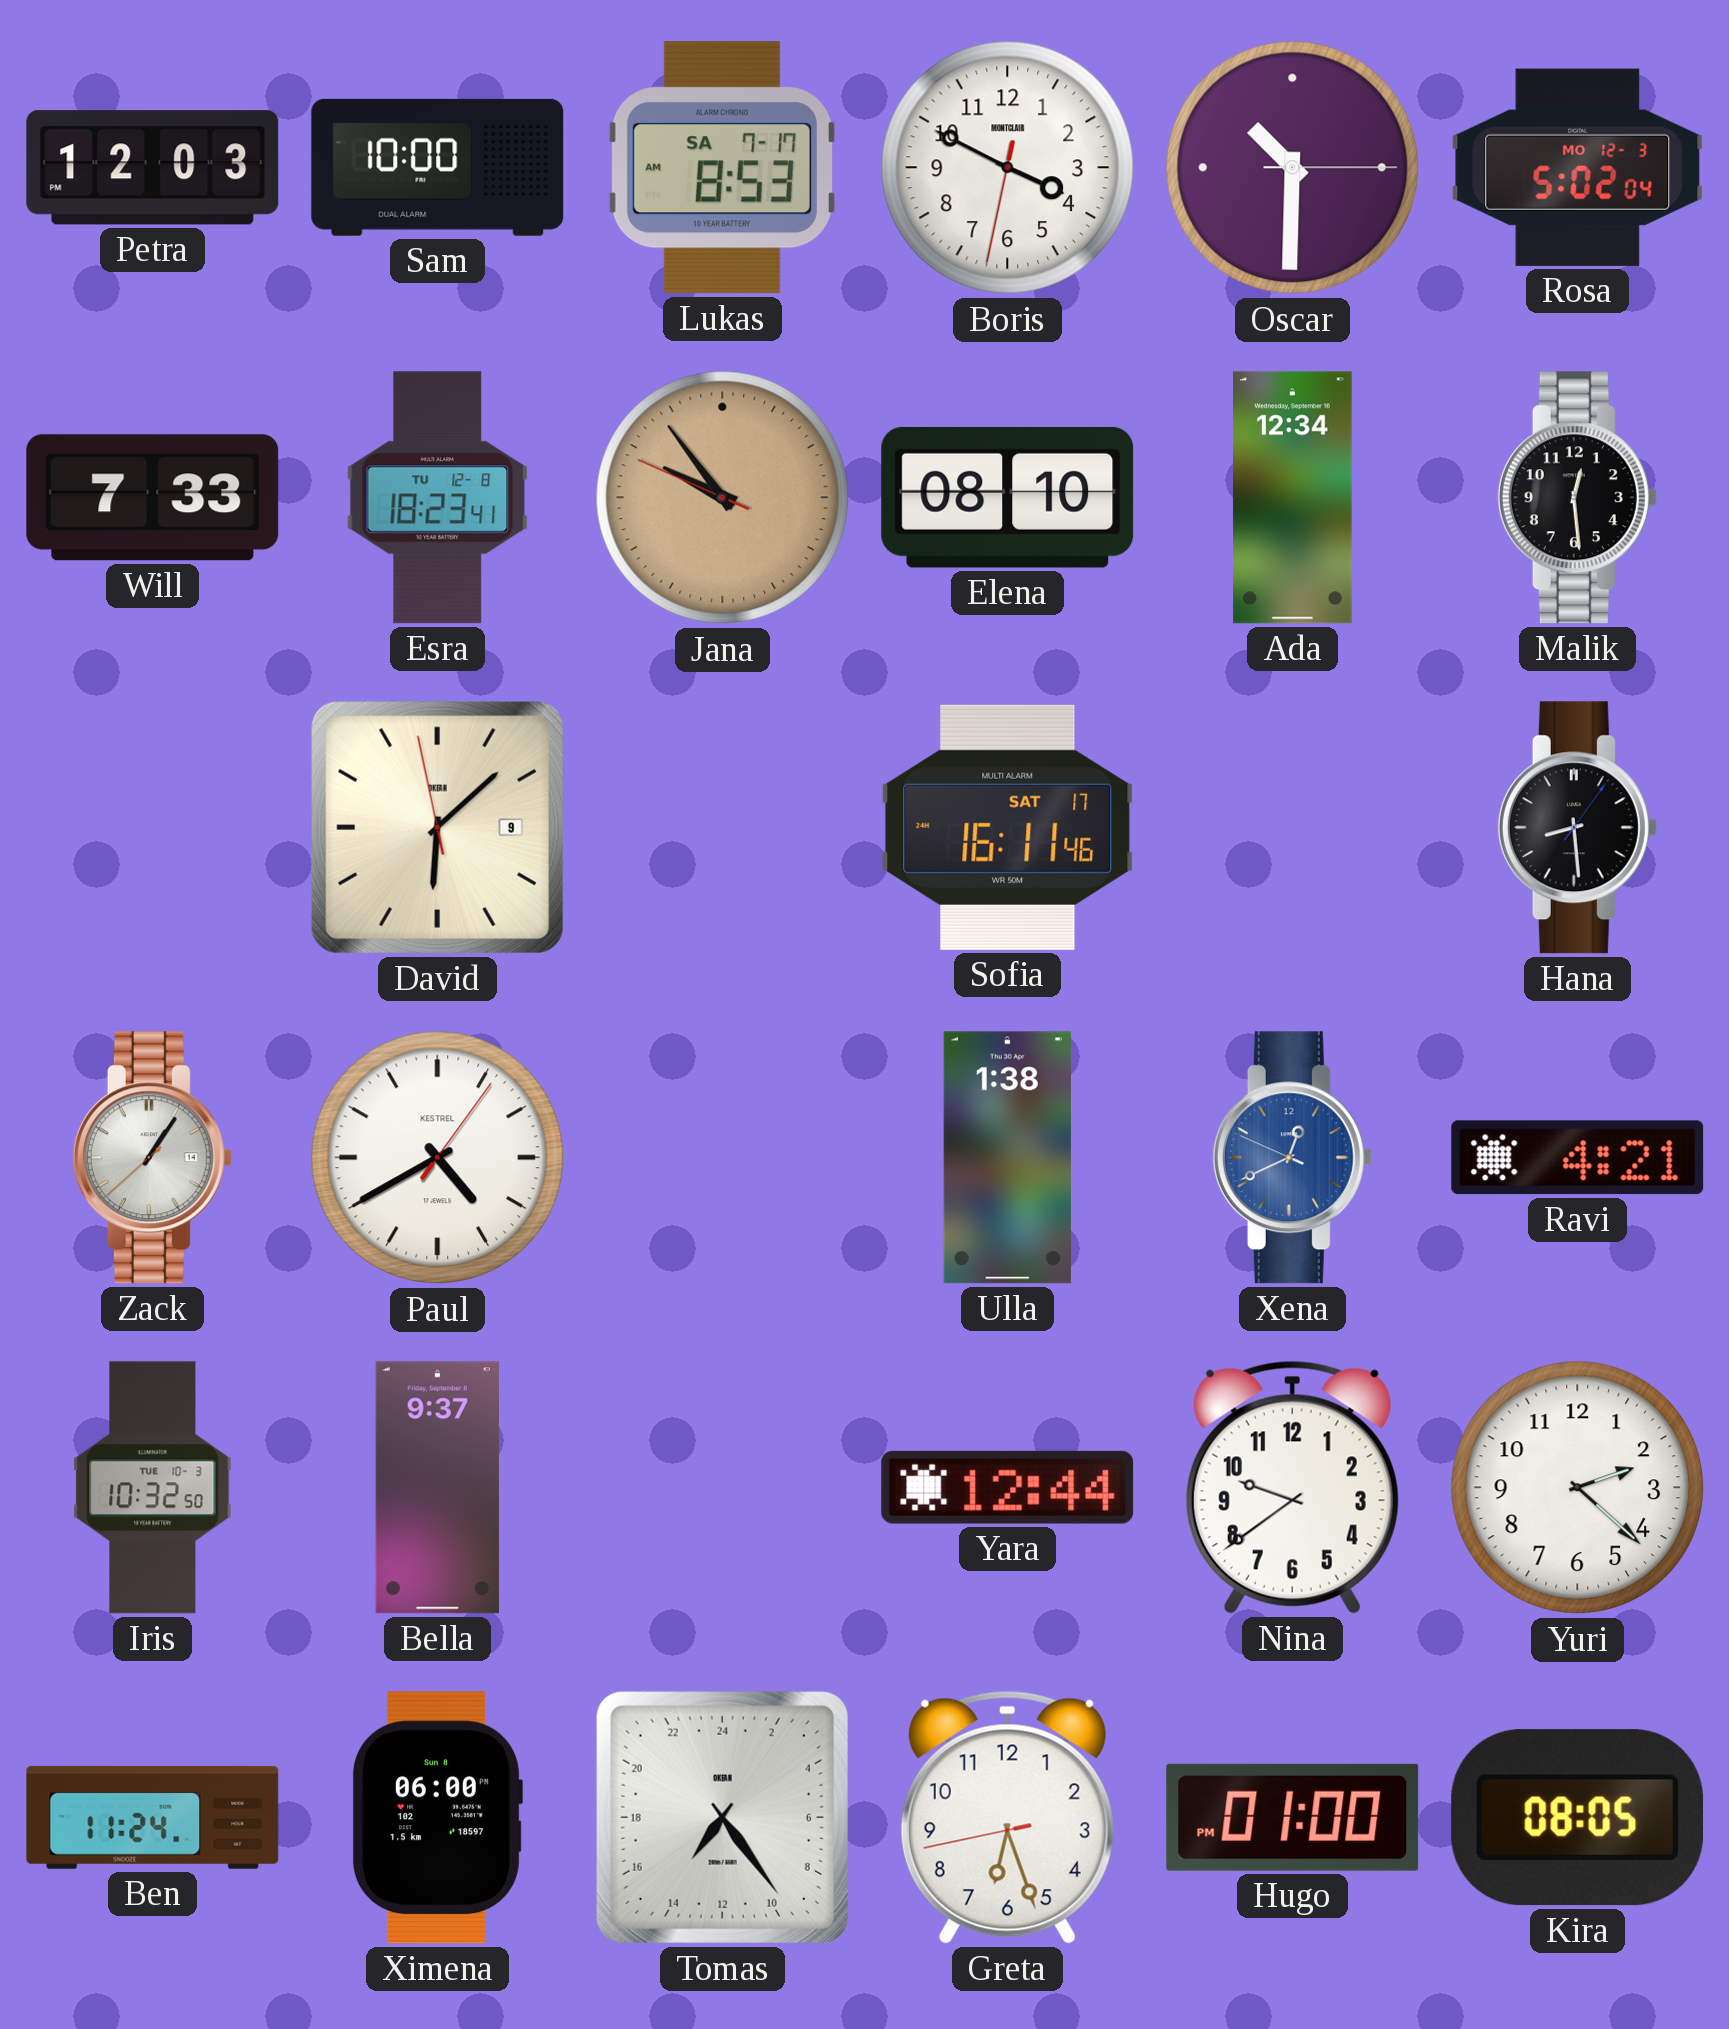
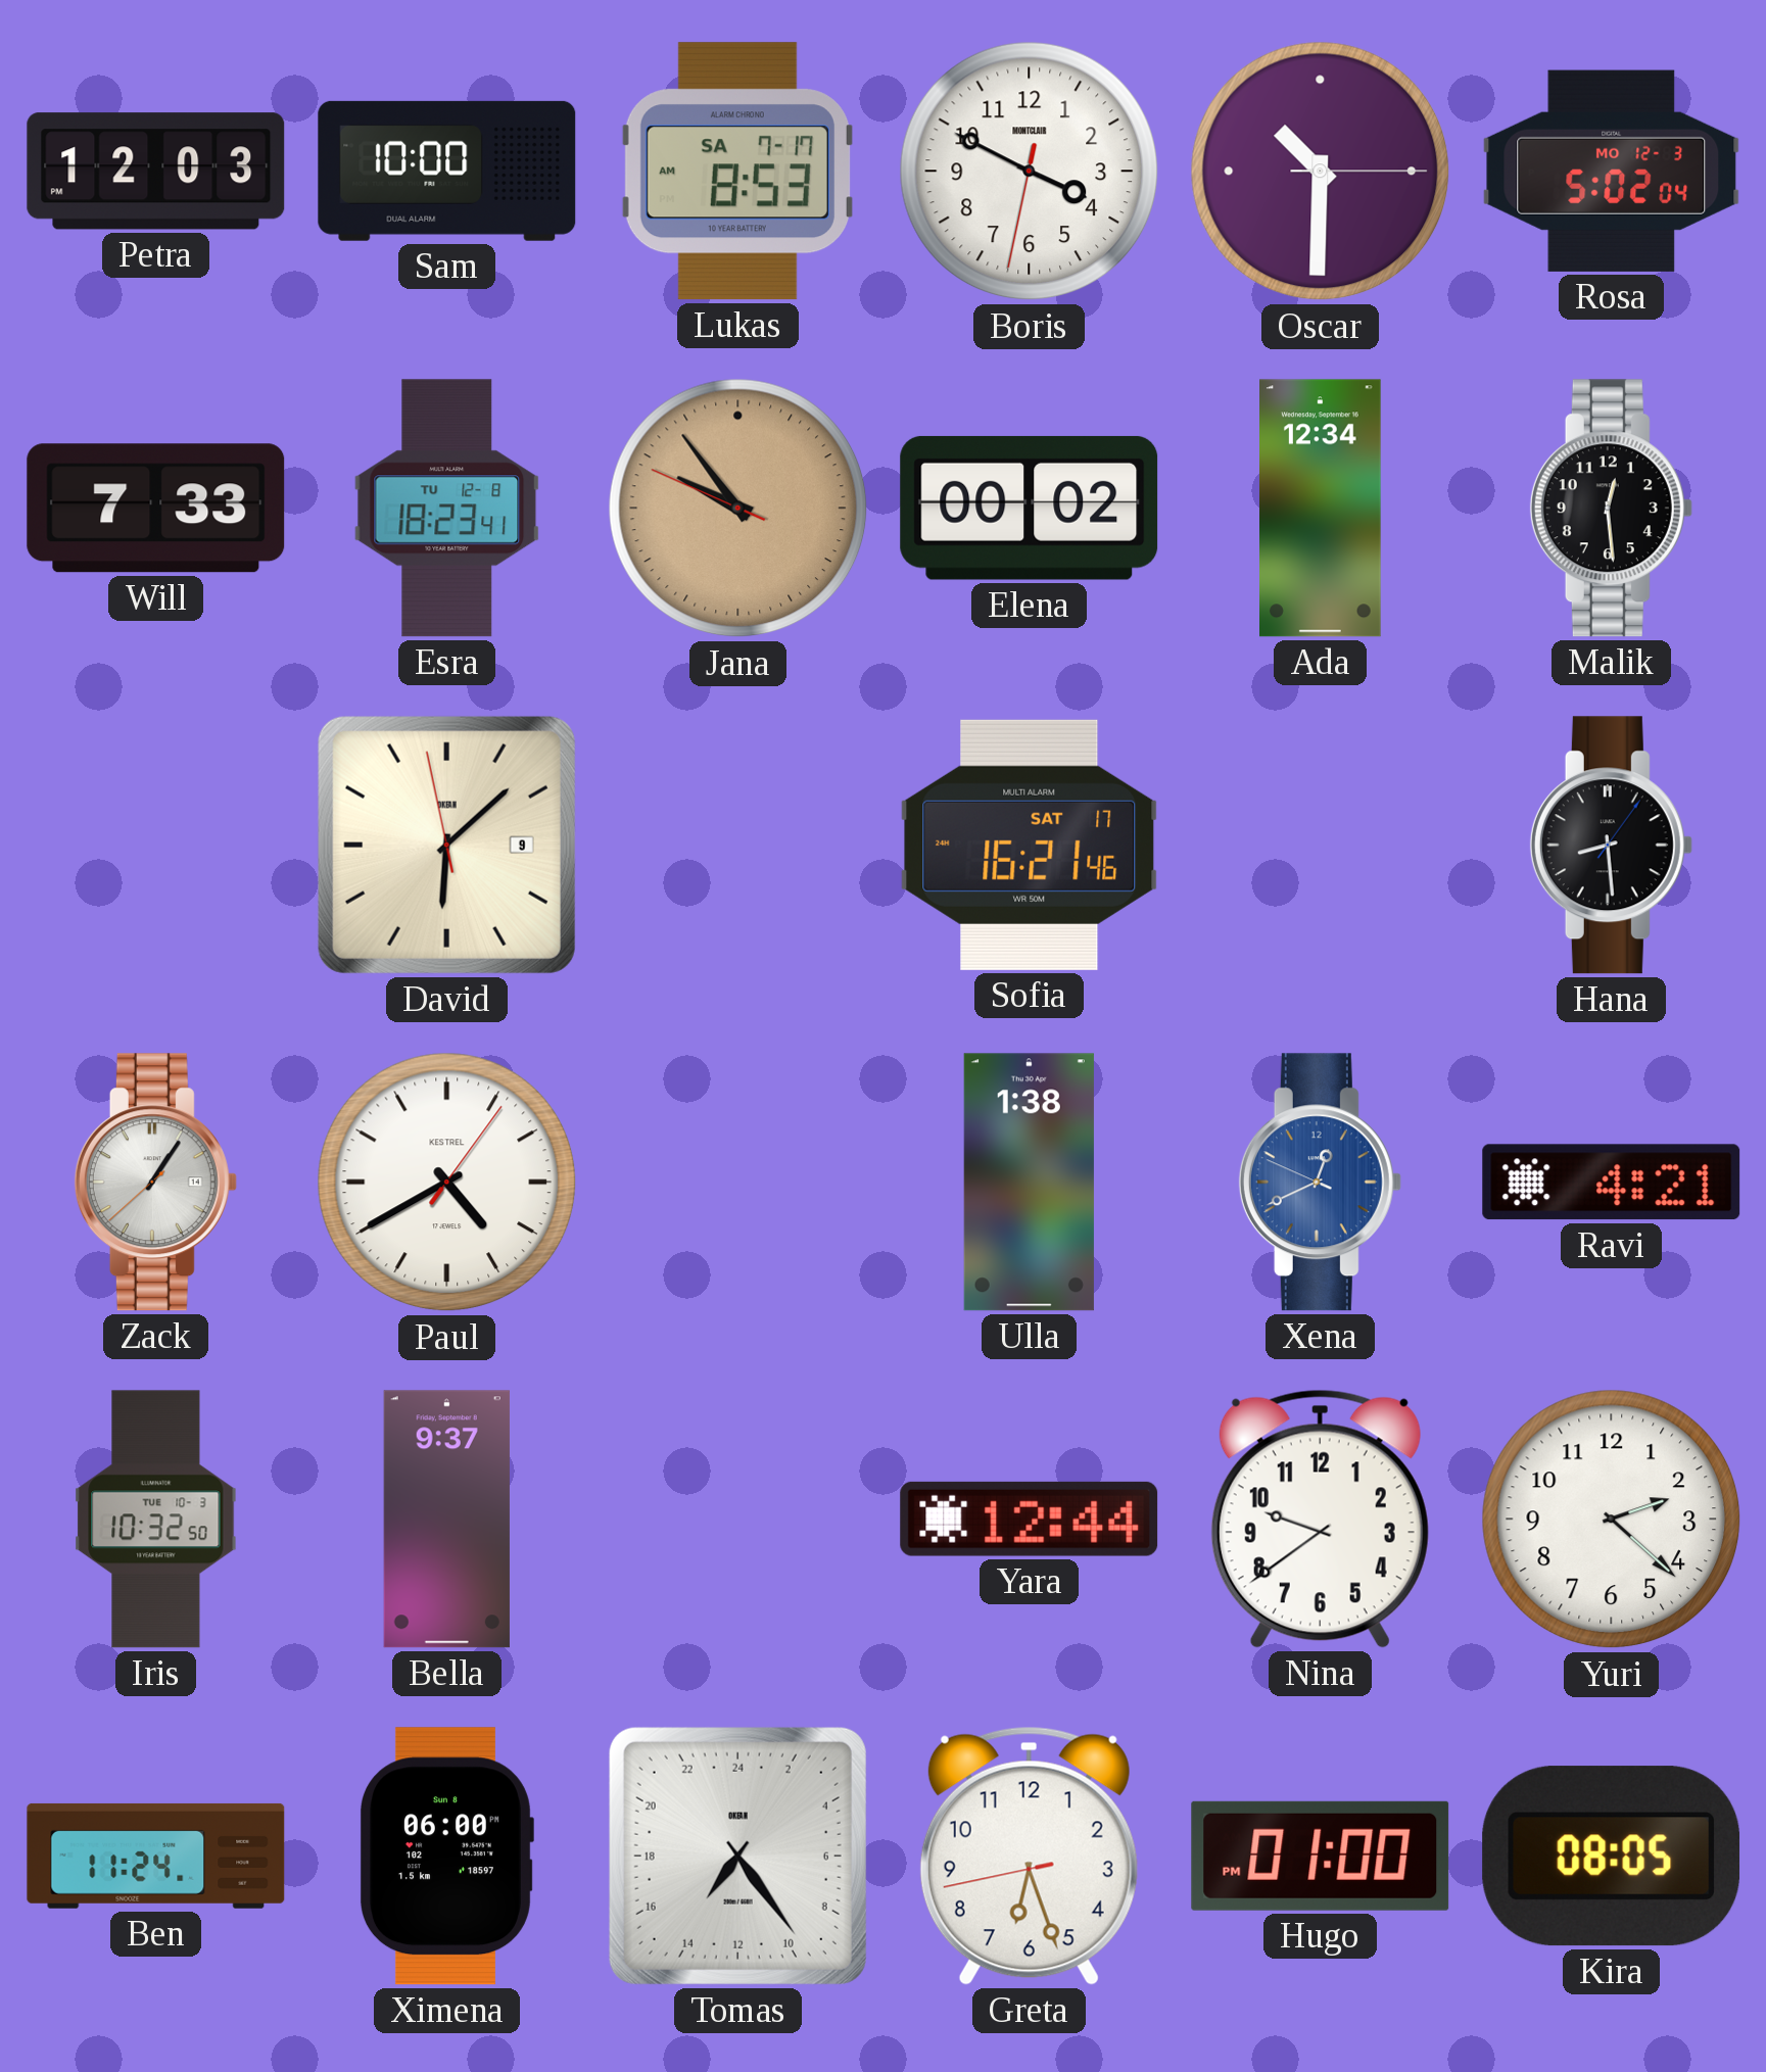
Elena: 08:10 -> 00:02 (1030, 508)
Sofia: 16:11 -> 16:21 (1030, 845)
